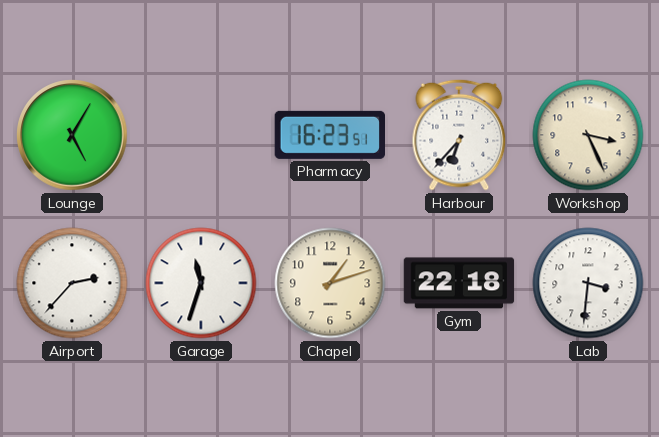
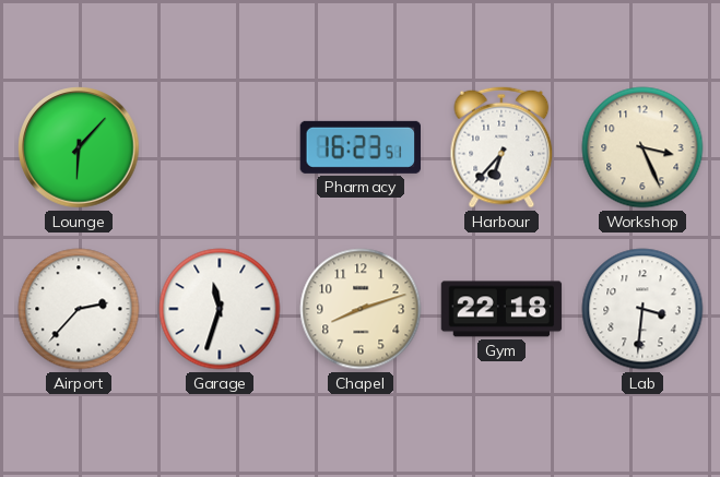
Lounge: 5:05 -> 6:07 (79, 147)
Chapel: 1:12 -> 8:12 (361, 309)
